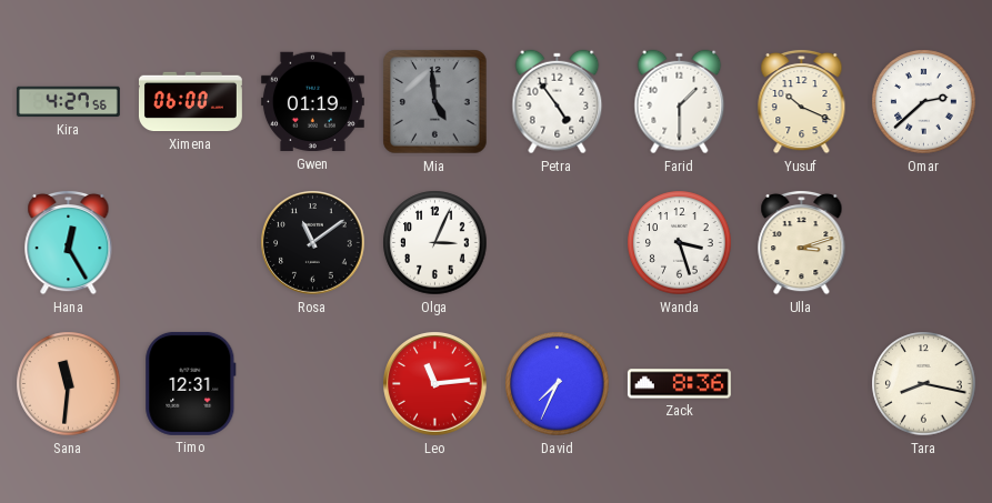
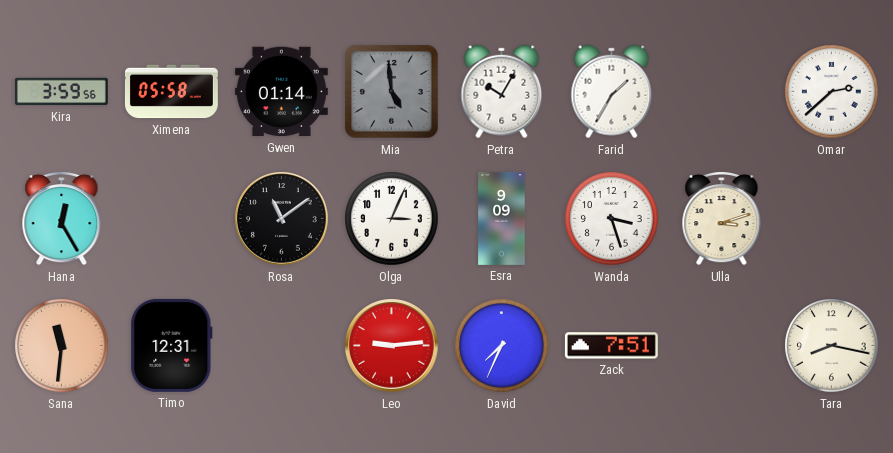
Kira: 4:27 -> 3:59 (61, 92)
Ximena: 06:00 -> 05:58 (171, 92)
Gwen: 01:19 -> 01:14 (281, 92)
Petra: 4:54 -> 10:05 (502, 92)
Farid: 1:30 -> 1:35 (612, 92)
Yusuf: 10:19 -> none (802, 101)
Esra: none -> 9:09 (502, 218)
Leo: 11:14 -> 9:14 (392, 346)
Zack: 8:36 -> 7:51 (611, 346)
